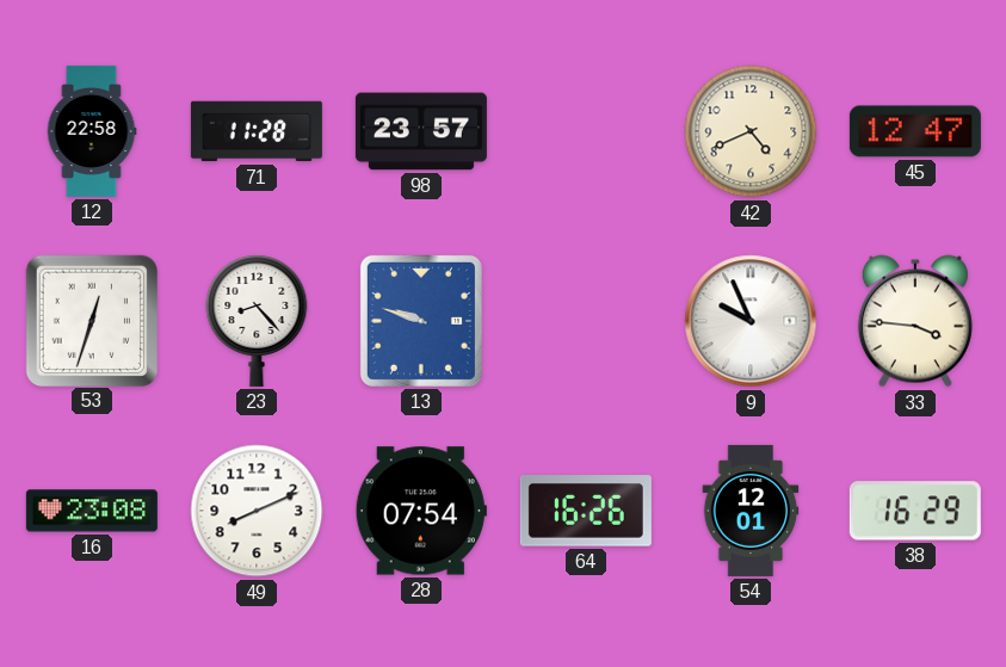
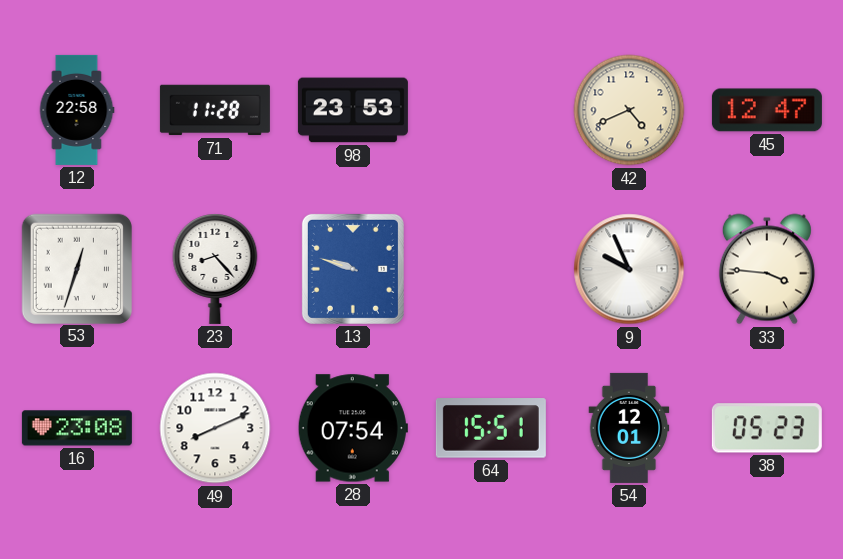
98: 23:57 -> 23:53 (353, 110)
64: 16:26 -> 15:51 (491, 428)
38: 16:29 -> 05:23 (767, 428)
